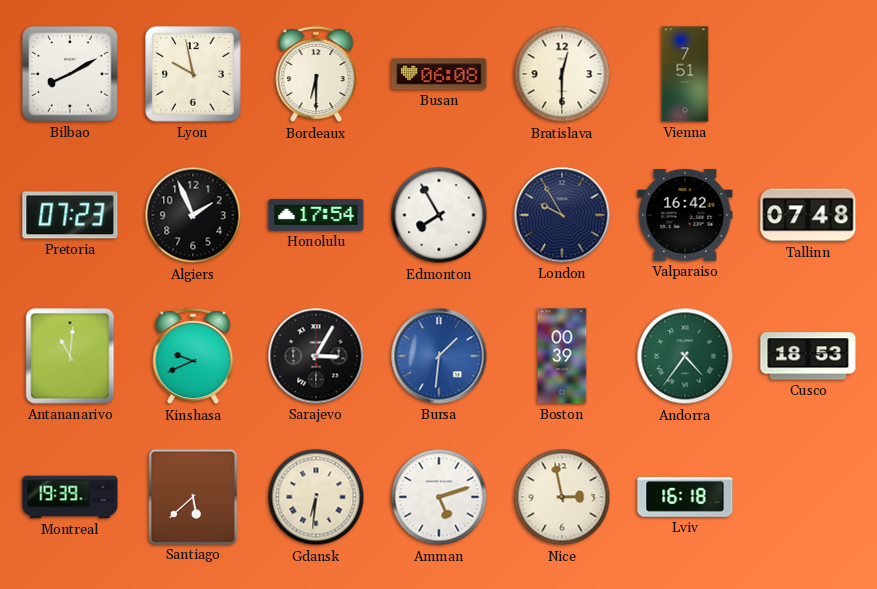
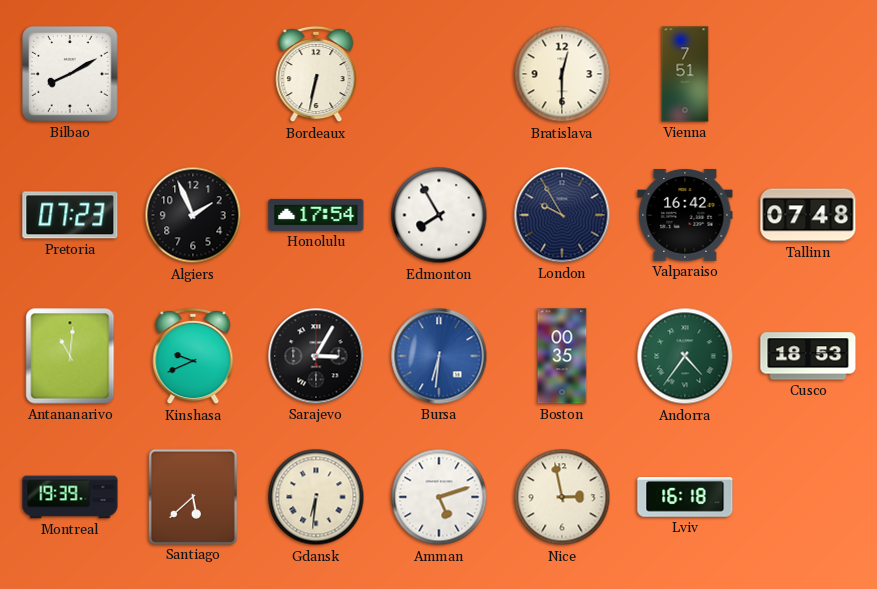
Lyon: 9:58 -> none (193, 74)
Bordeaux: 6:30 -> 6:32 (316, 74)
Busan: 06:08 -> none (439, 74)
Bursa: 1:31 -> 6:31 (439, 356)
Boston: 00:39 -> 00:35 (562, 356)
